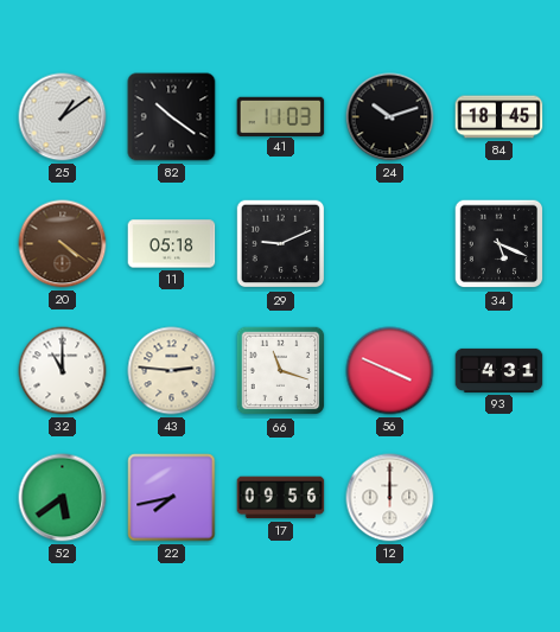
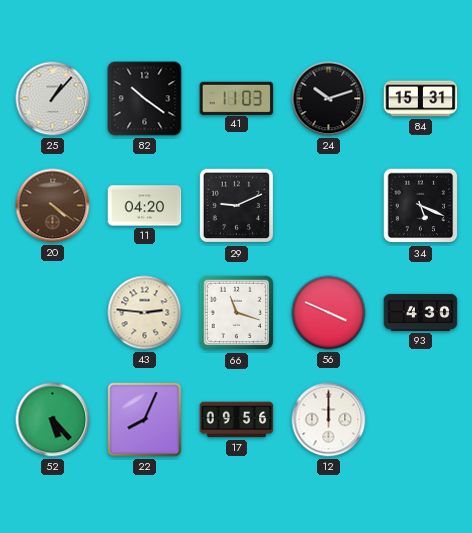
25: 1:09 -> 1:07 (53, 99)
84: 18:45 -> 15:31 (421, 99)
11: 05:18 -> 04:20 (145, 206)
32: 11:00 -> none (63, 371)
93: 4:31 -> 4:30 (421, 312)
52: 5:39 -> 5:23 (53, 420)
22: 7:43 -> 8:04 (145, 420)
